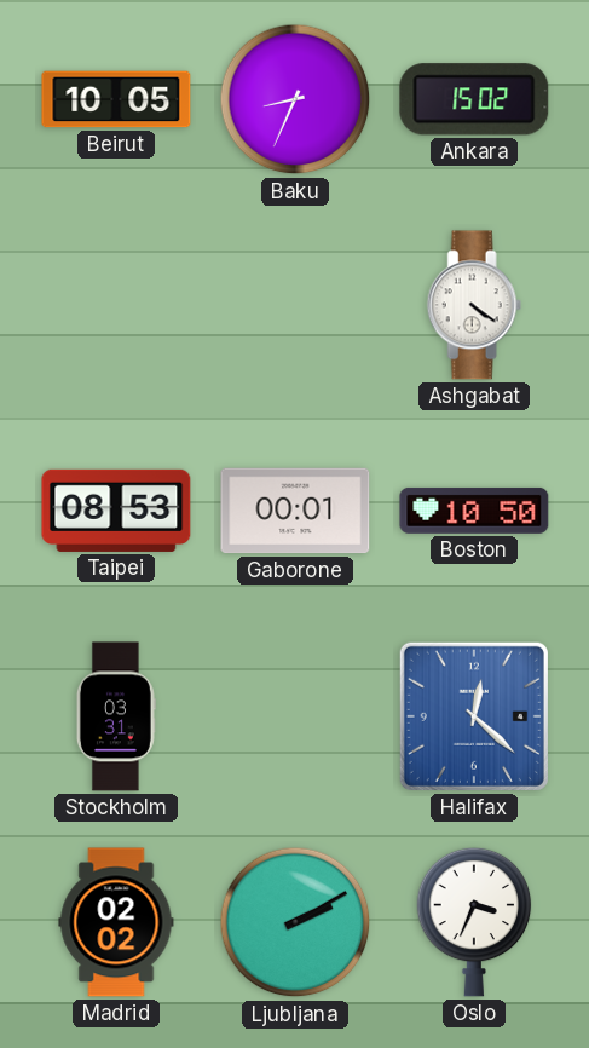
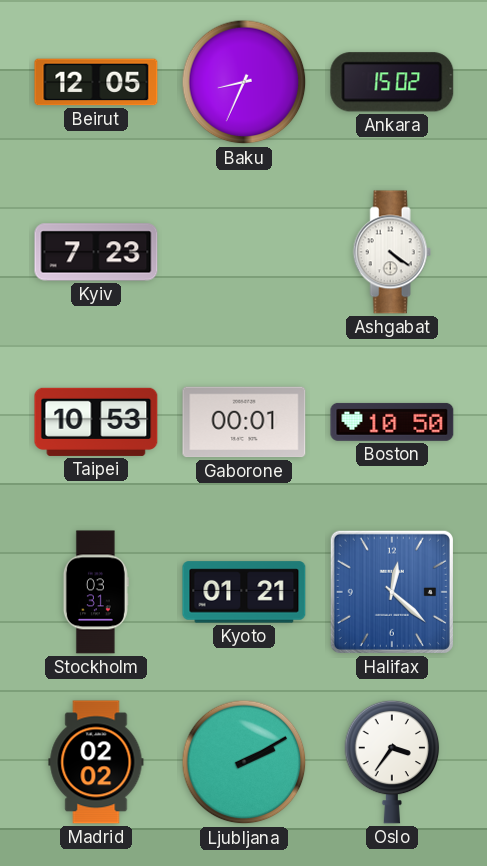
Beirut: 10:05 -> 12:05 (96, 82)
Kyiv: none -> 7:23 (96, 252)
Taipei: 08:53 -> 10:53 (96, 422)
Kyoto: none -> 01:21 (244, 592)
Oslo: 3:34 -> 3:36 (392, 762)
